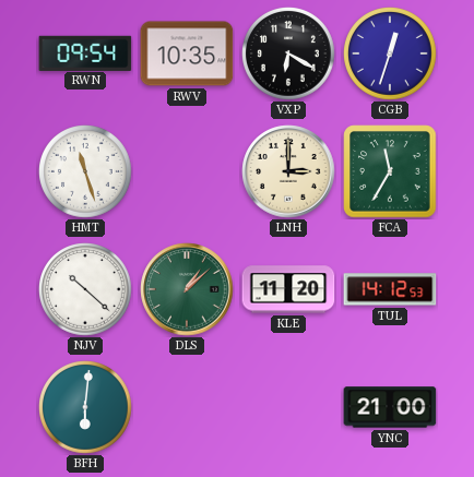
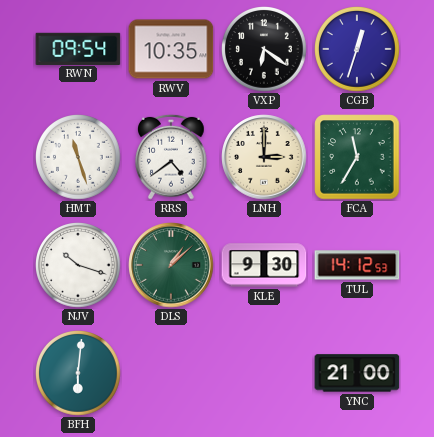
VXP: 6:20 -> 6:21 (265, 50)
RRS: none -> 4:39 (172, 157)
NJV: 10:22 -> 10:18 (79, 266)
KLE: 11:20 -> 9:30 (264, 265)
